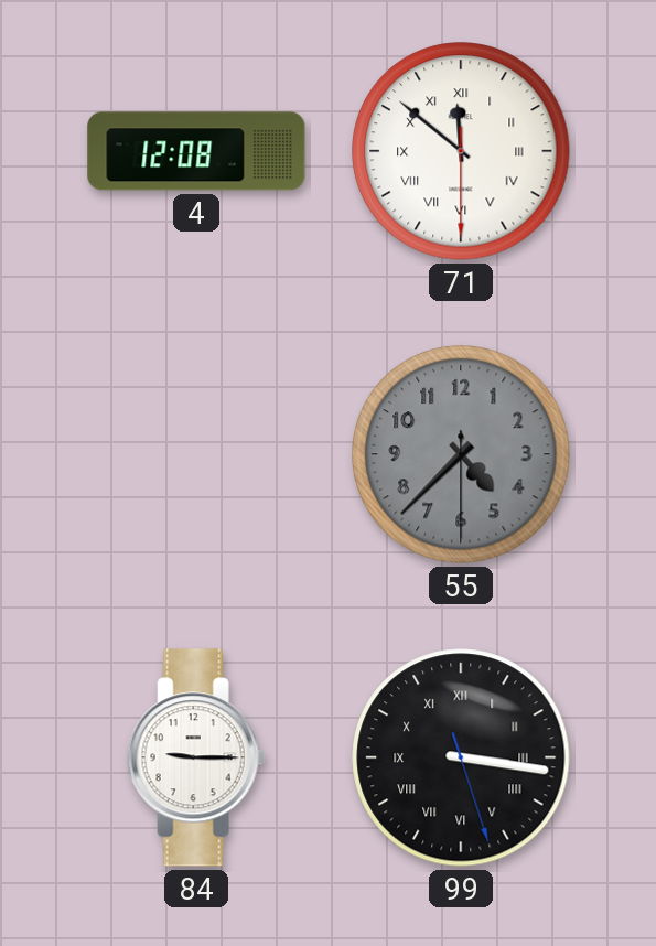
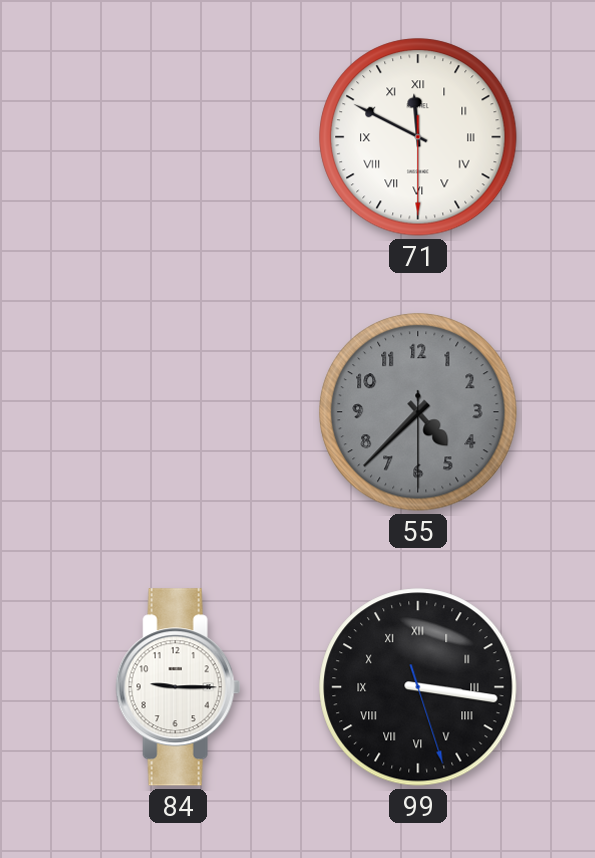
4: 12:08 -> none (196, 151)
71: 11:51 -> 11:49 (418, 137)
